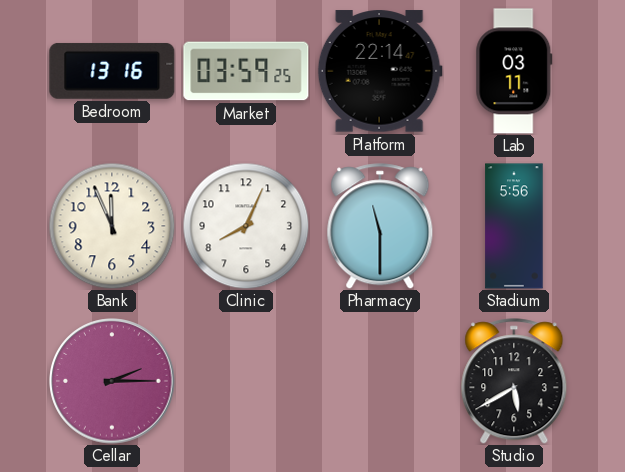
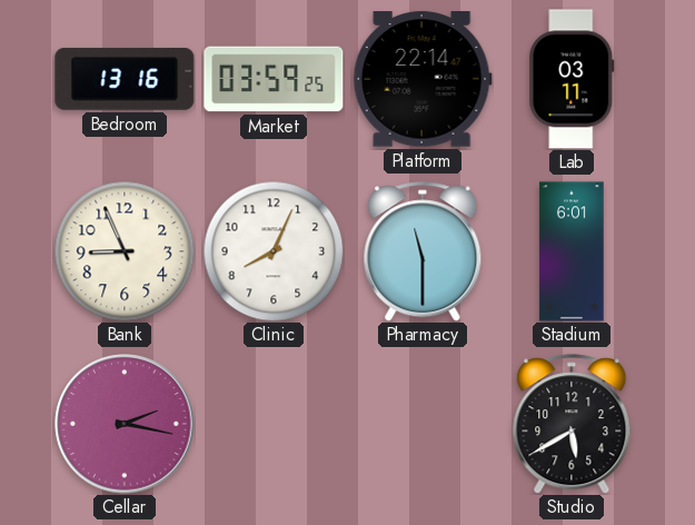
Bank: 11:56 -> 8:56 (125, 251)
Stadium: 5:56 -> 6:01 (572, 251)
Cellar: 2:15 -> 2:17 (125, 424)
